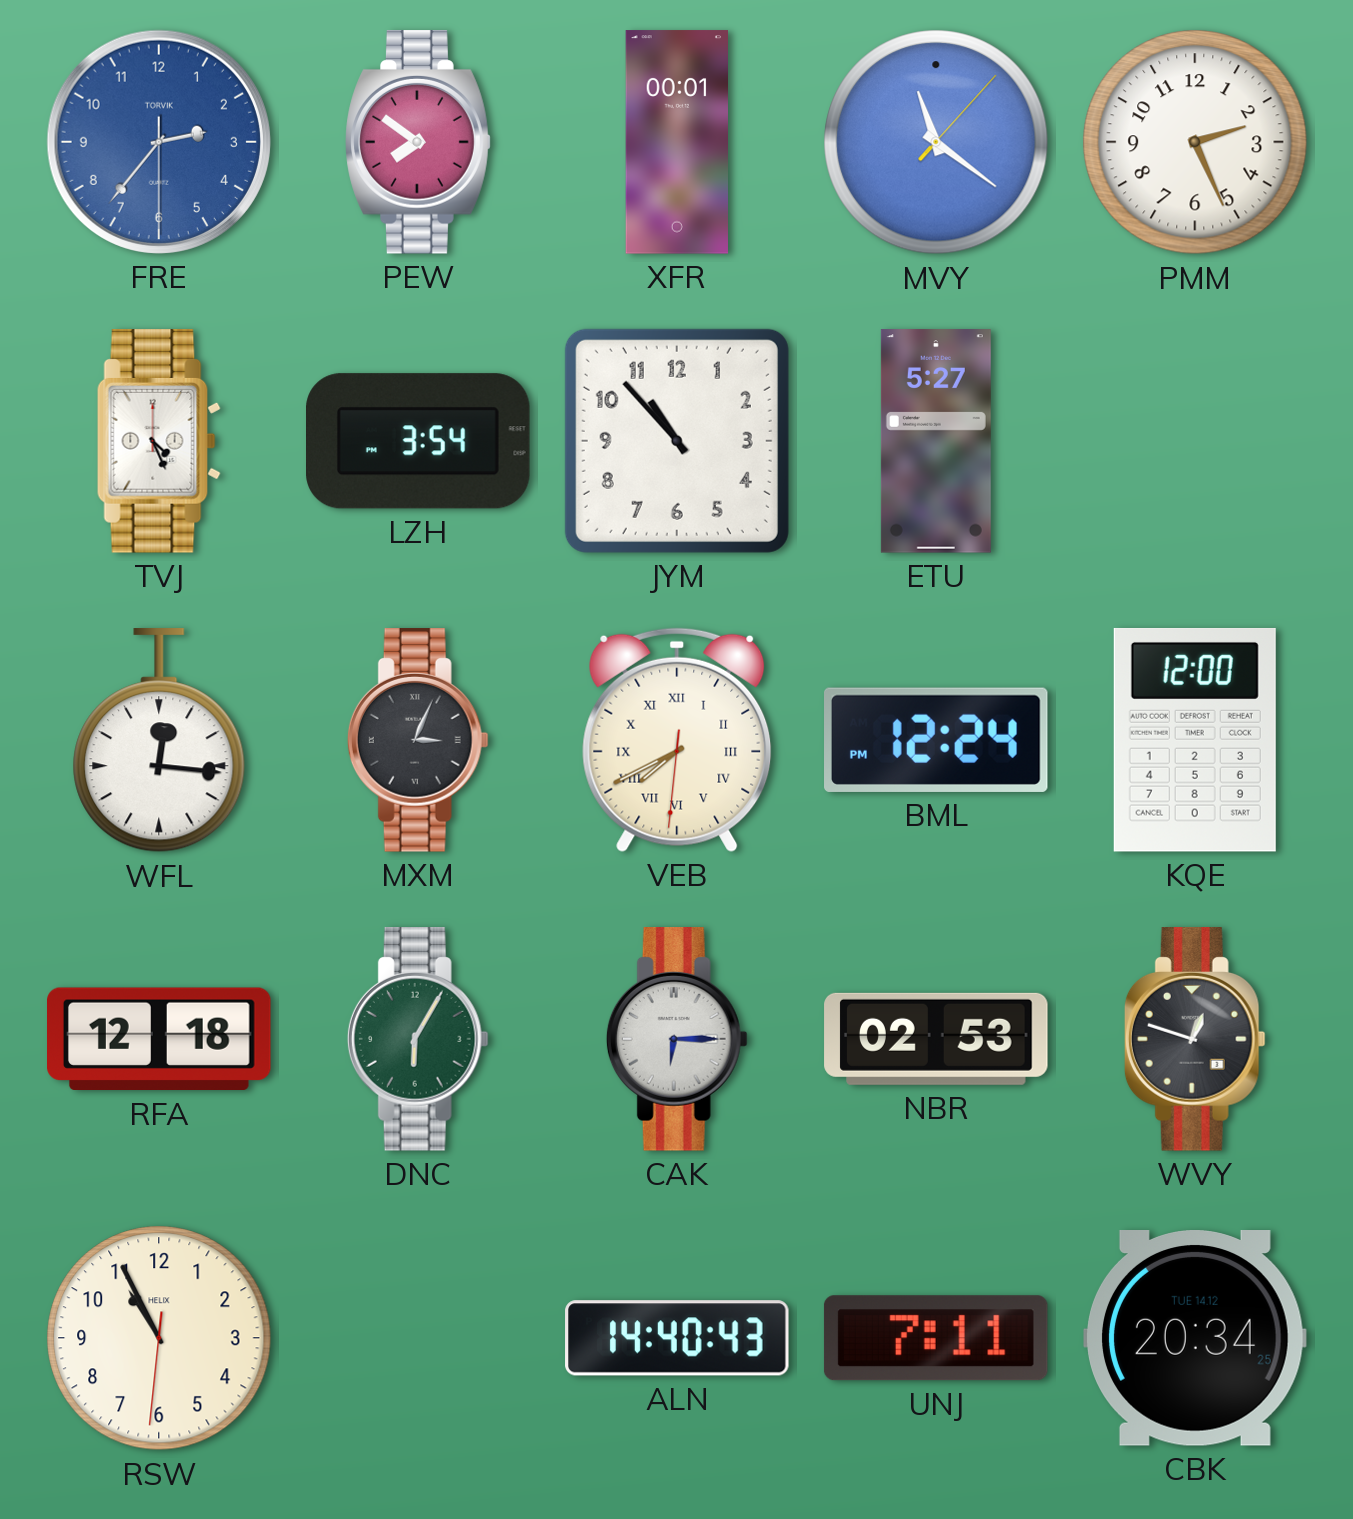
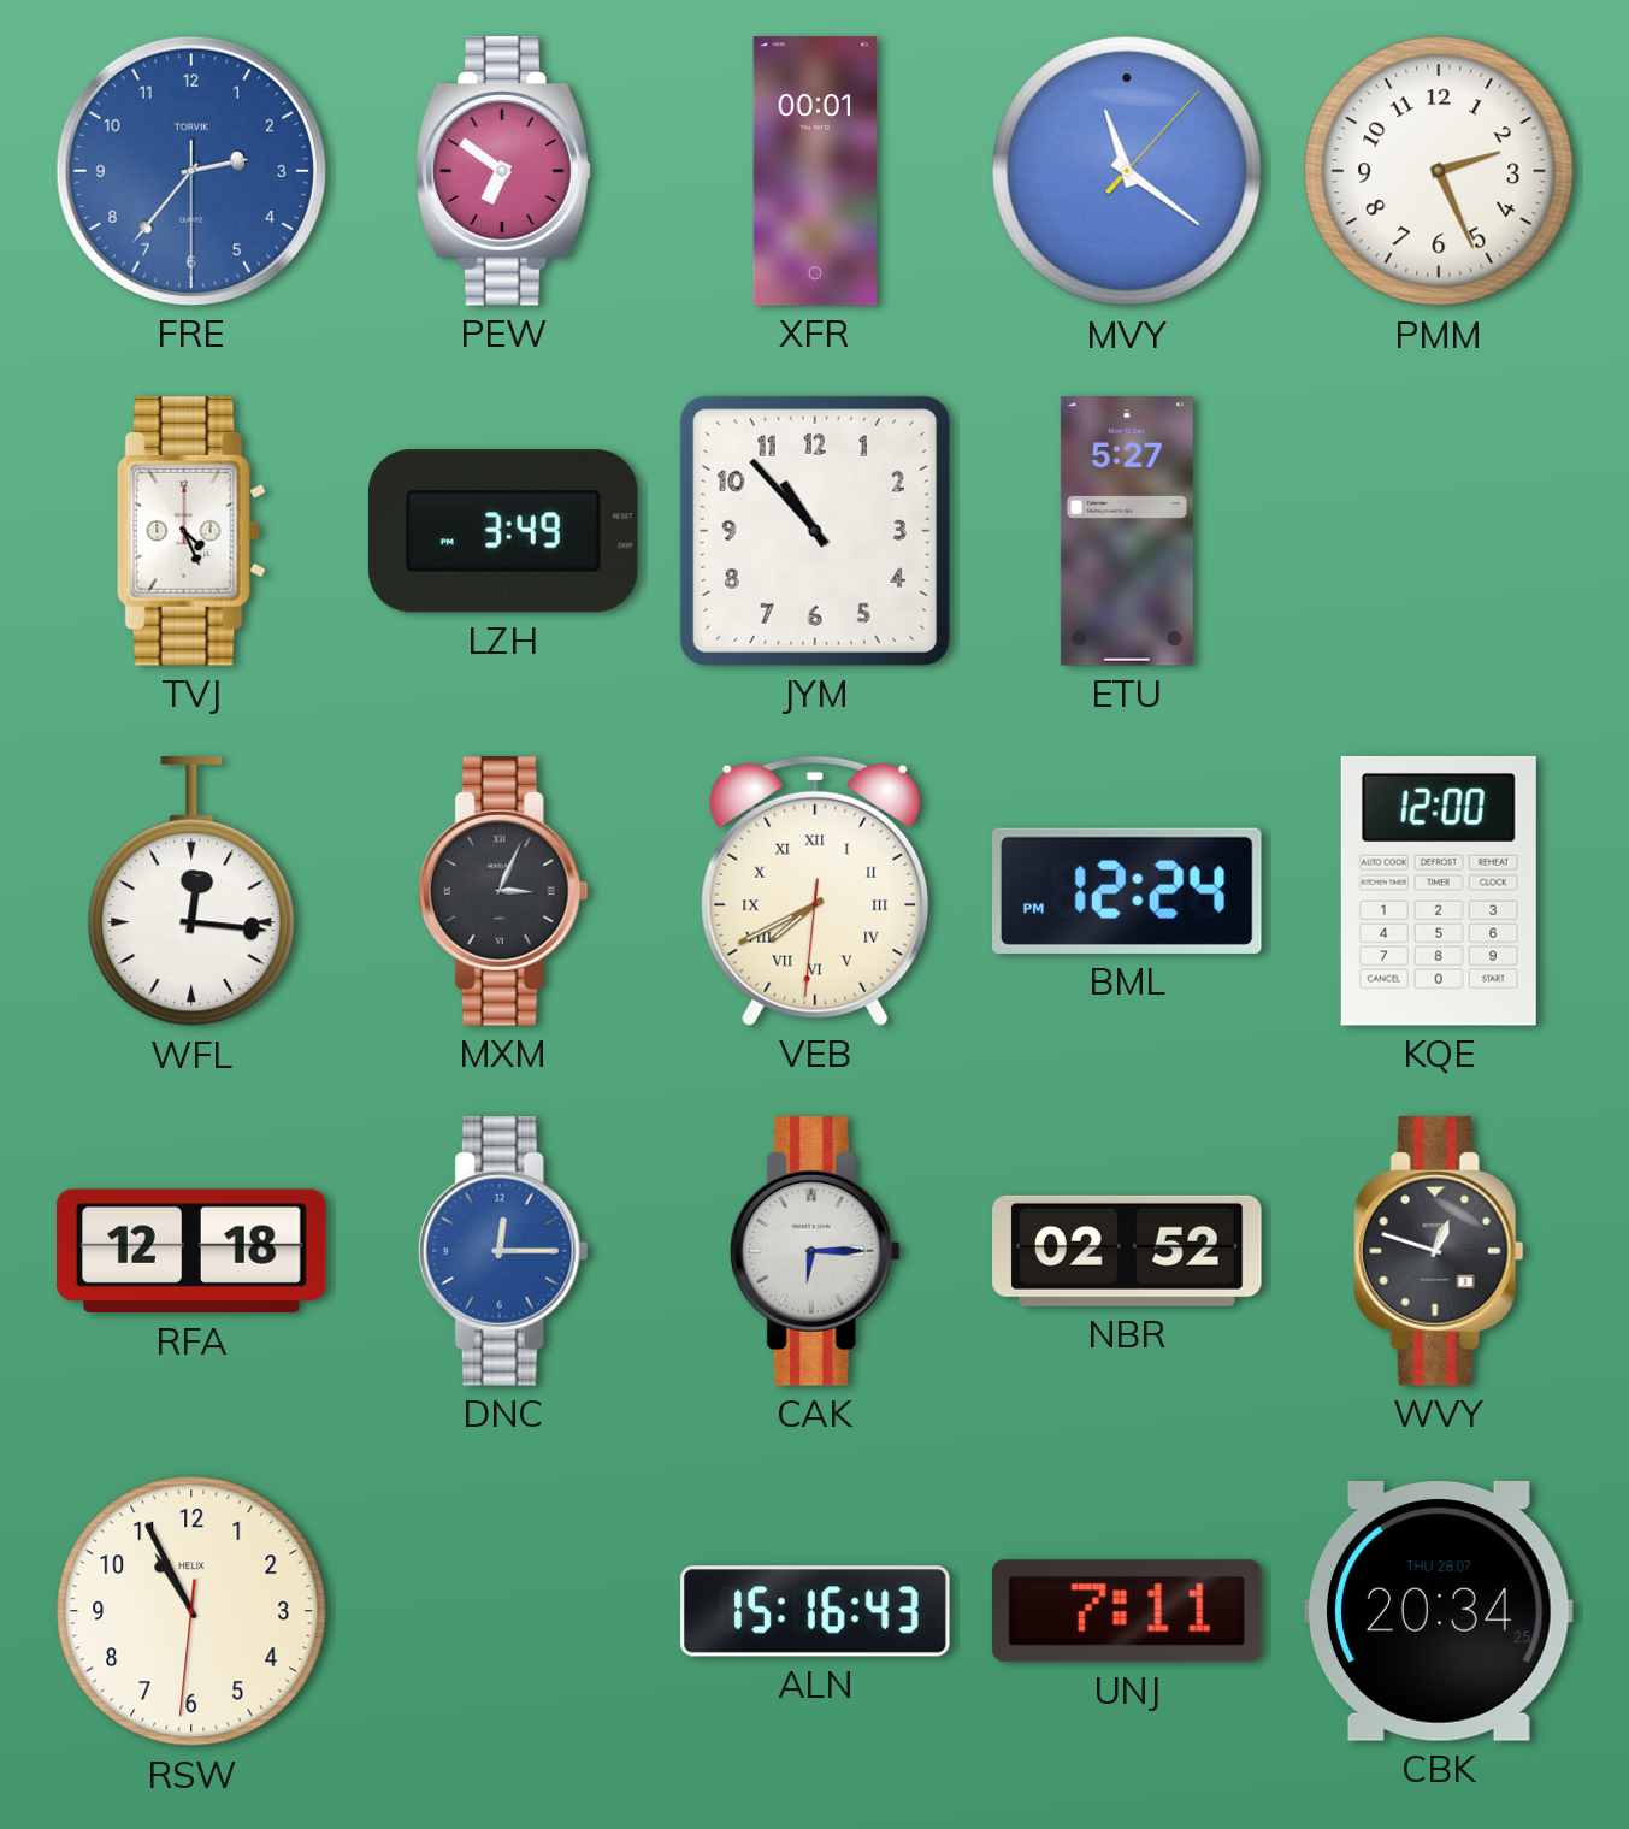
PEW: 7:51 -> 6:51 (503, 171)
LZH: 3:54 -> 3:49 (504, 531)
DNC: 6:05 -> 12:15 (503, 1251)
DNC dial: green -> blue (503, 1251)
NBR: 02:53 -> 02:52 (1127, 1251)
ALN: 14:40 -> 15:16 (815, 1611)
CBK date: TUE 14.12 -> THU 28.07 (1440, 1612)
